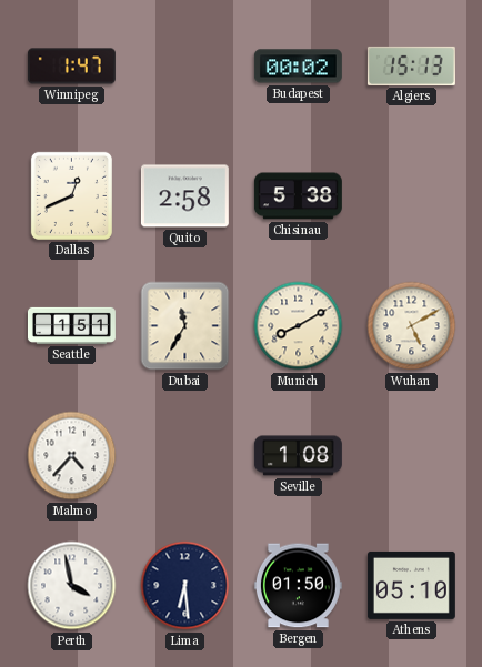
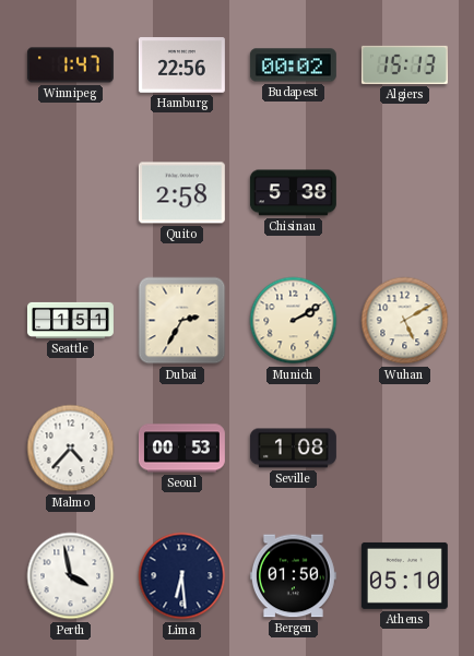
Hamburg: none -> 22:56 (181, 65)
Dallas: 12:41 -> none (71, 195)
Dubai: 11:35 -> 2:35 (182, 321)
Munich: 8:10 -> 2:10 (294, 321)
Seoul: none -> 00:53 (181, 449)
